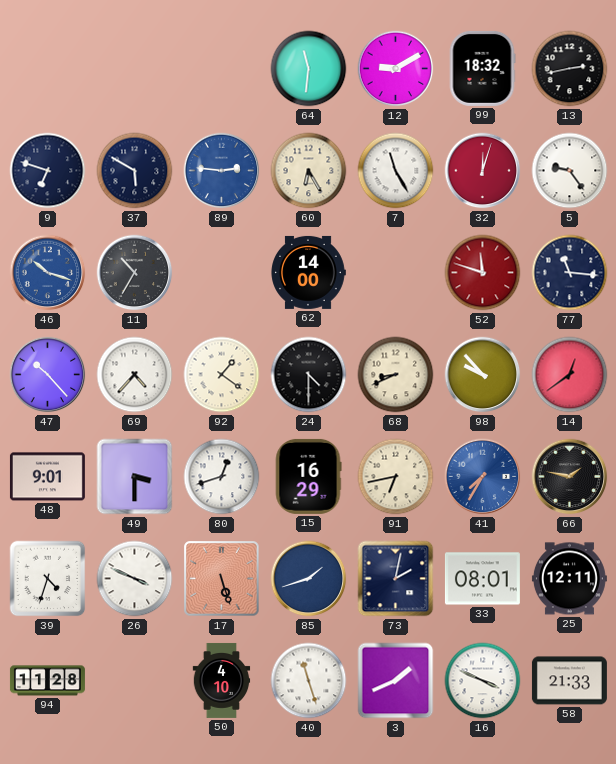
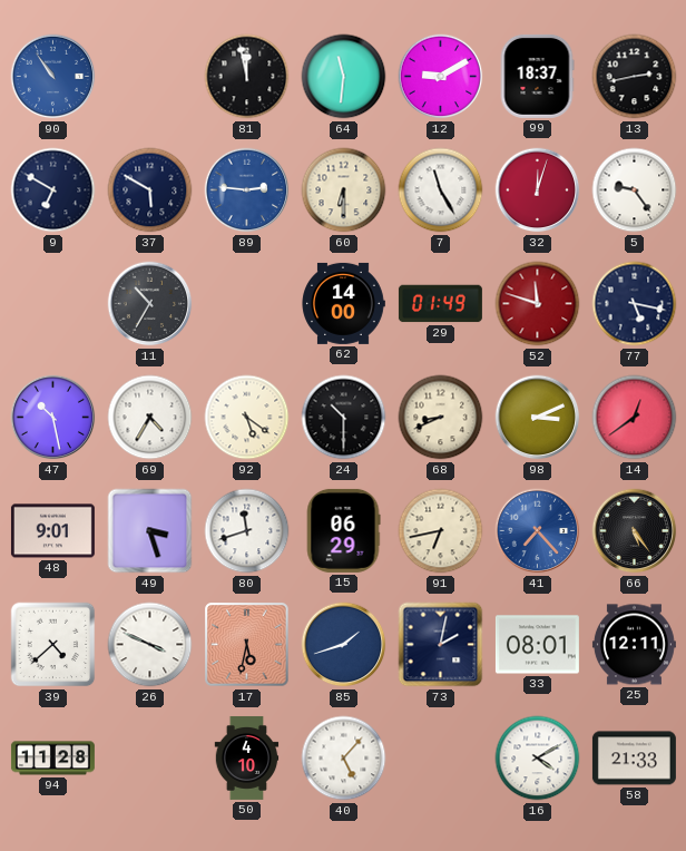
90: none -> 10:54 (53, 77)
81: none -> 11:58 (247, 77)
99: 18:32 -> 18:37 (537, 76)
9: 6:48 -> 6:50 (53, 190)
60: 6:25 -> 6:30 (344, 190)
46: 10:18 -> none (48, 273)
29: none -> 01:49 (440, 304)
77: 11:16 -> 5:17 (635, 304)
47: 10:23 -> 10:28 (53, 418)
69: 4:37 -> 4:35 (150, 418)
92: 1:21 -> 5:21 (247, 418)
24: 4:30 -> 10:30 (344, 418)
98: 9:53 -> 3:11 (538, 418)
49: 3:30 -> 3:27 (150, 531)
80: 12:42 -> 11:42 (247, 531)
15: 16:29 -> 06:29 (343, 530)
41: 7:35 -> 7:23 (538, 531)
66: 1:47 -> 5:24 (635, 531)
39: 4:33 -> 4:38 (53, 645)
17: 5:27 -> 5:32 (247, 645)
40: 11:27 -> 5:07 (344, 759)
3: 1:41 -> none (396, 681)
16: 3:49 -> 4:10 (538, 759)
